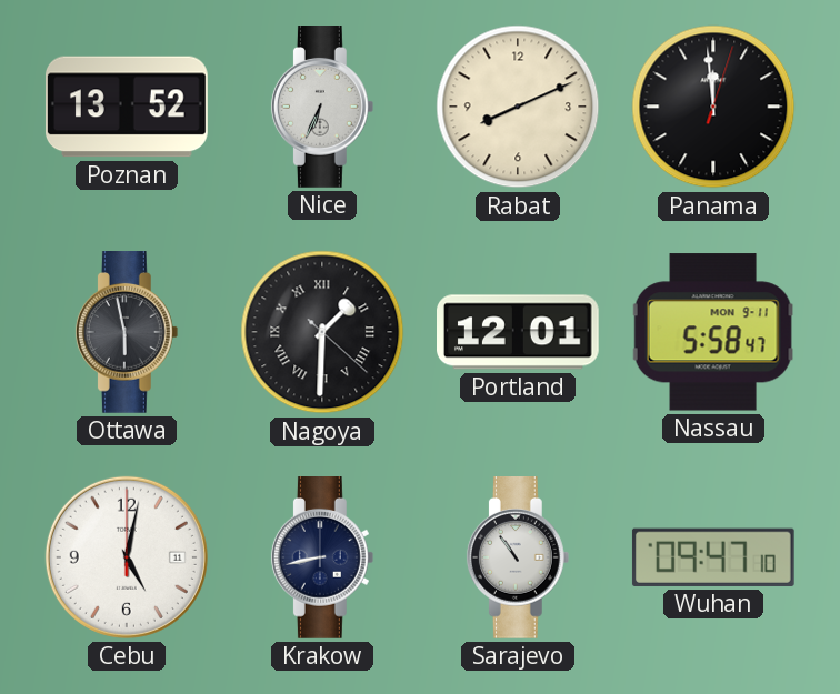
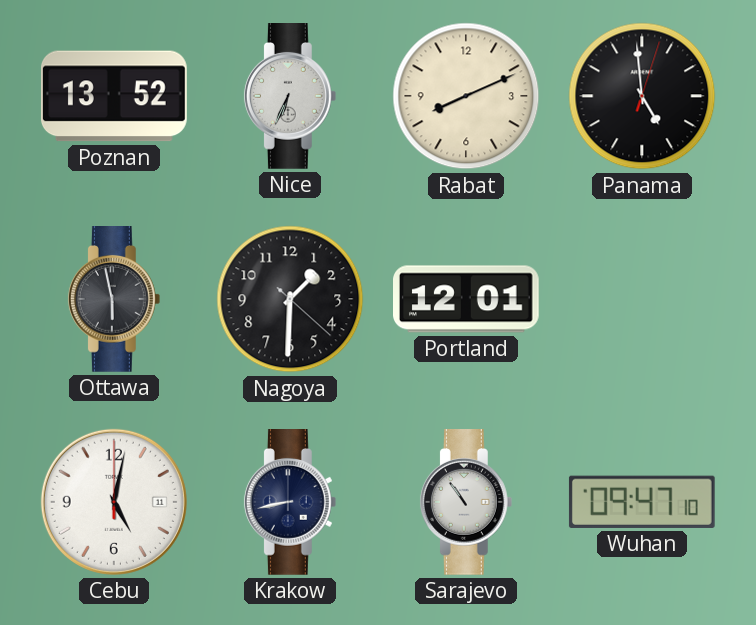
Panama: 11:59 -> 4:59 (642, 96)
Nagoya numerals: Roman -> Arabic (290, 299)
Nassau: 5:58 -> none (713, 332)
